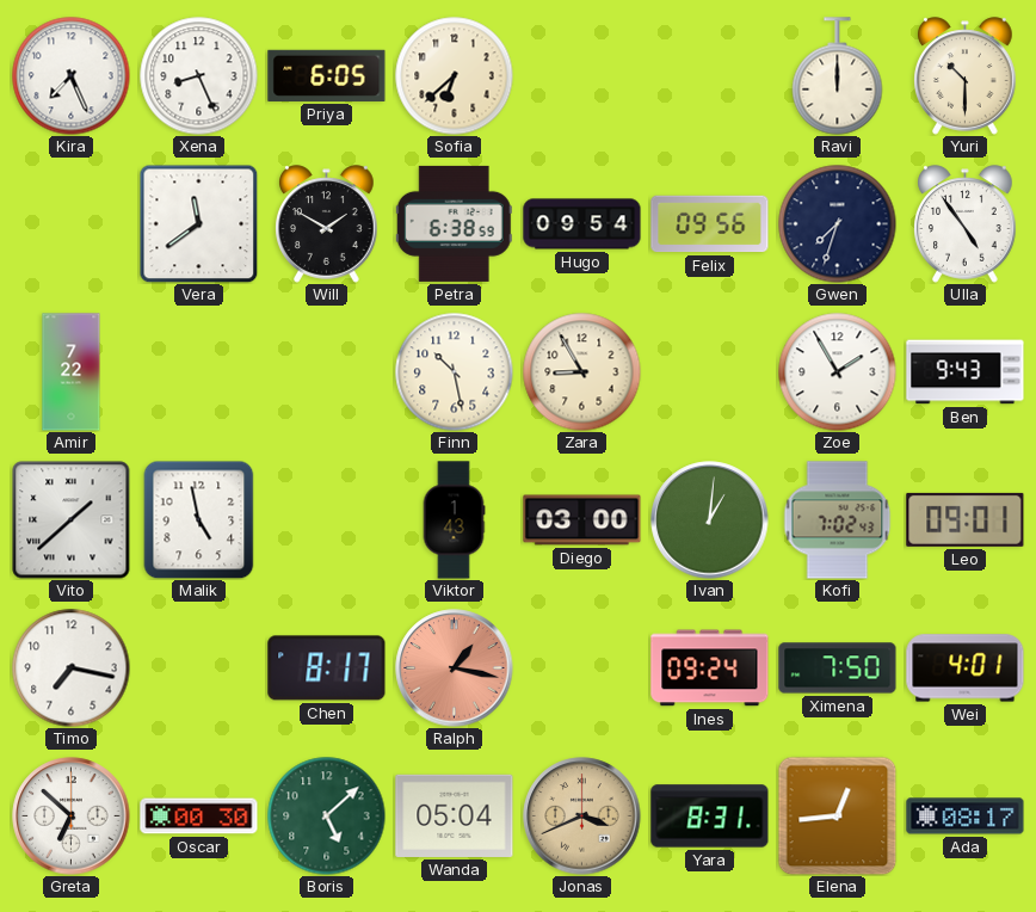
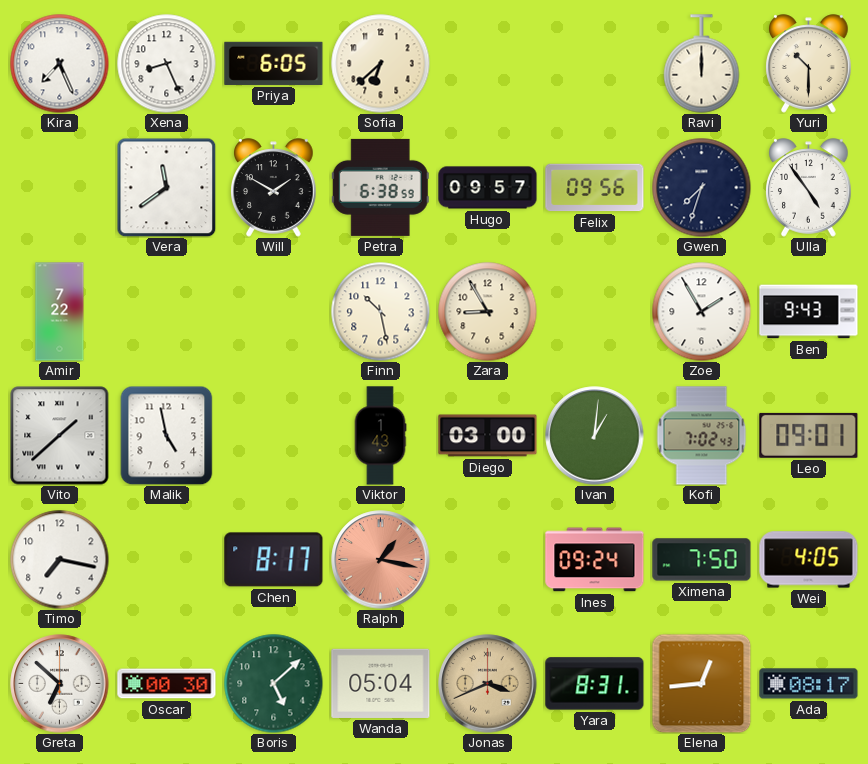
Hugo: 09:54 -> 09:57 (488, 188)
Wei: 4:01 -> 4:05 (809, 560)
